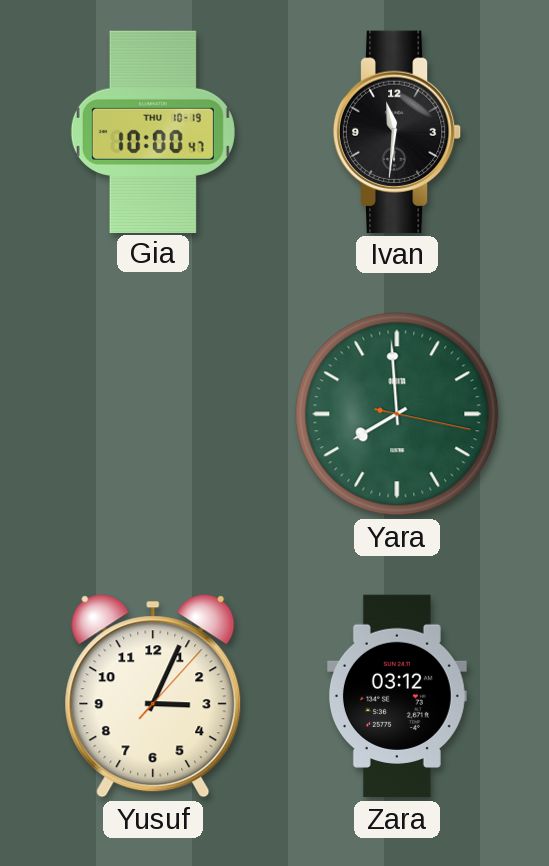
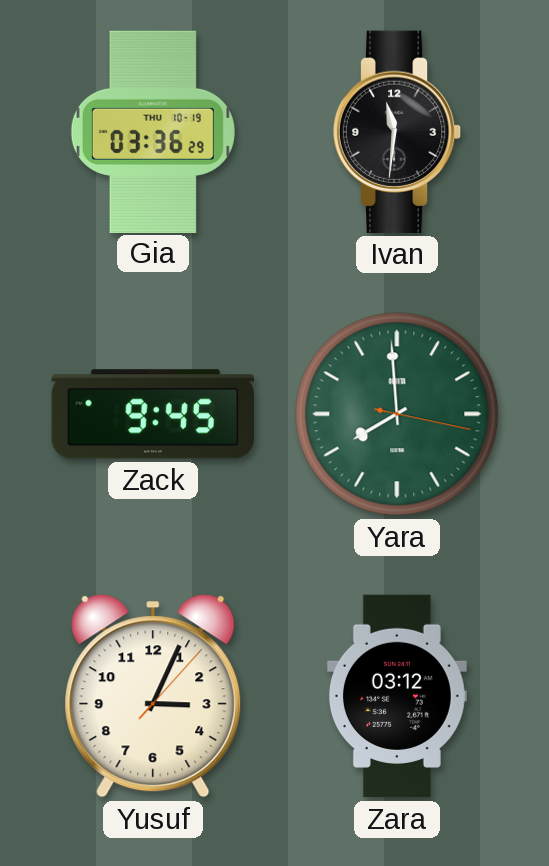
Gia: 10:00 -> 03:36 (153, 131)
Zack: none -> 9:45 (153, 414)
